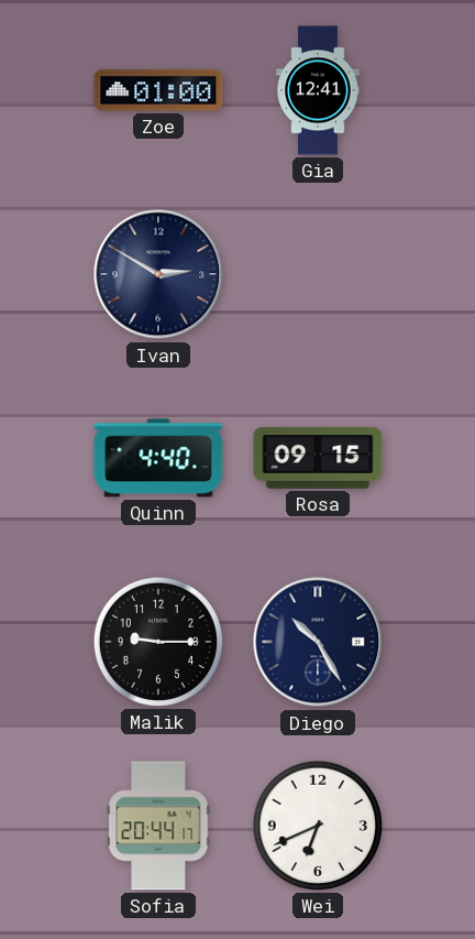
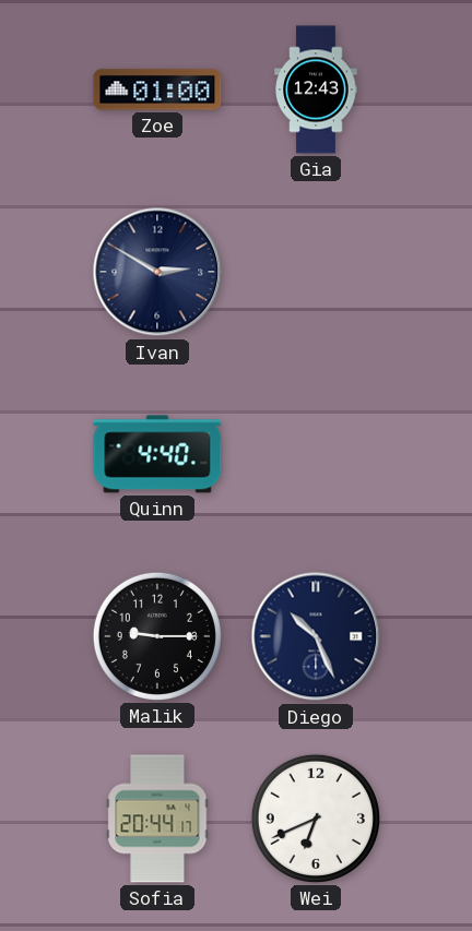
Gia: 12:41 -> 12:43 (316, 89)
Rosa: 09:15 -> none (318, 458)
Diego: 10:25 -> 10:26 (316, 636)
